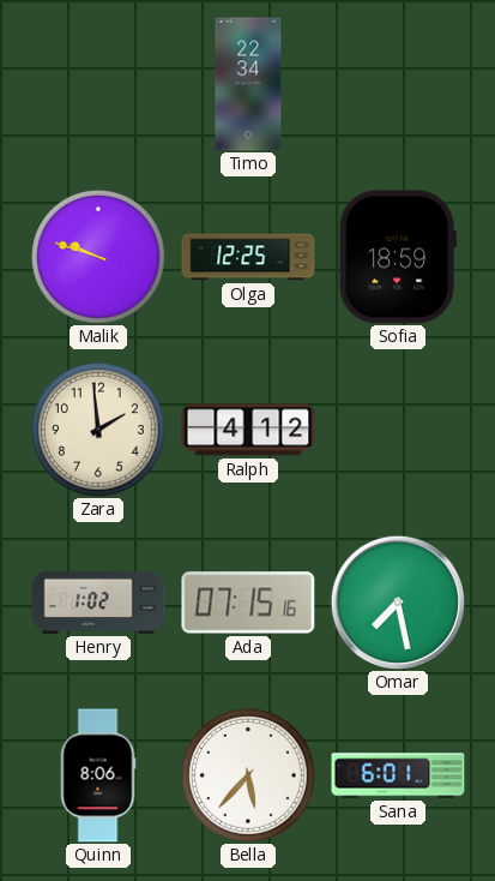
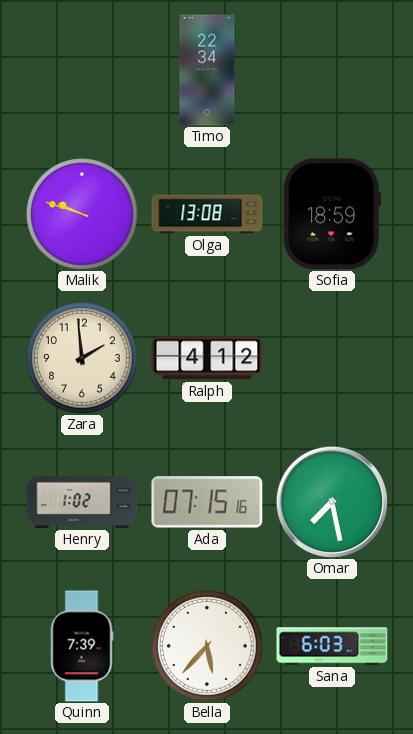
Olga: 12:25 -> 13:08 (207, 214)
Quinn: 8:06 -> 7:39 (82, 646)
Sana: 6:01 -> 6:03 (332, 646)
